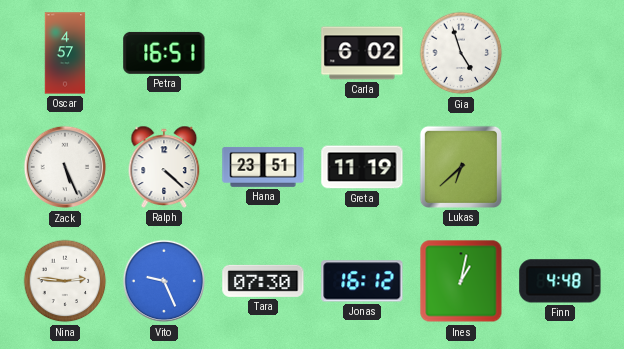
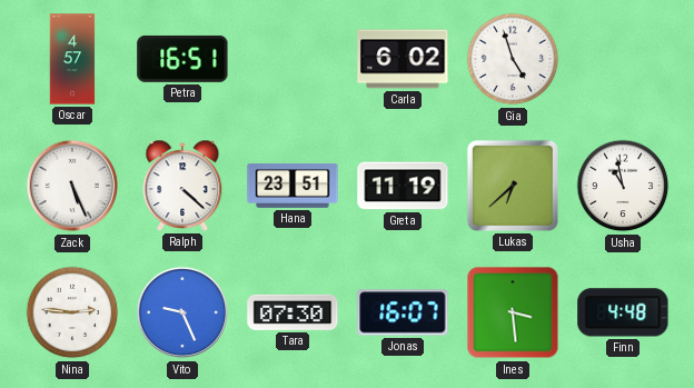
Usha: none -> 10:58 (623, 186)
Jonas: 16:12 -> 16:07 (403, 312)
Ines: 1:02 -> 3:29 (513, 312)
